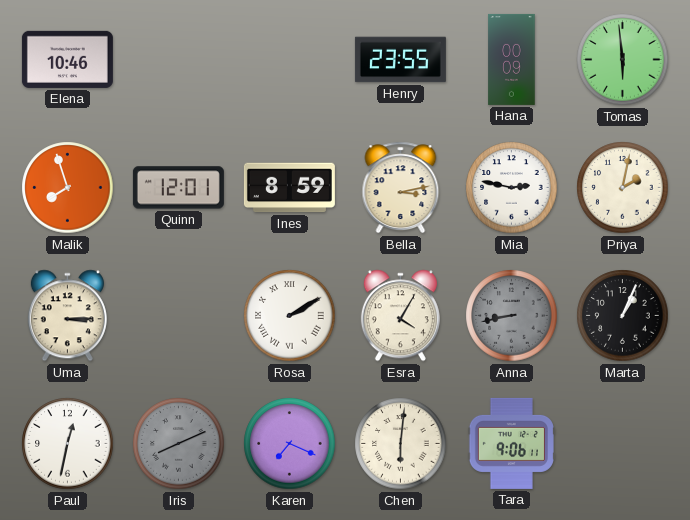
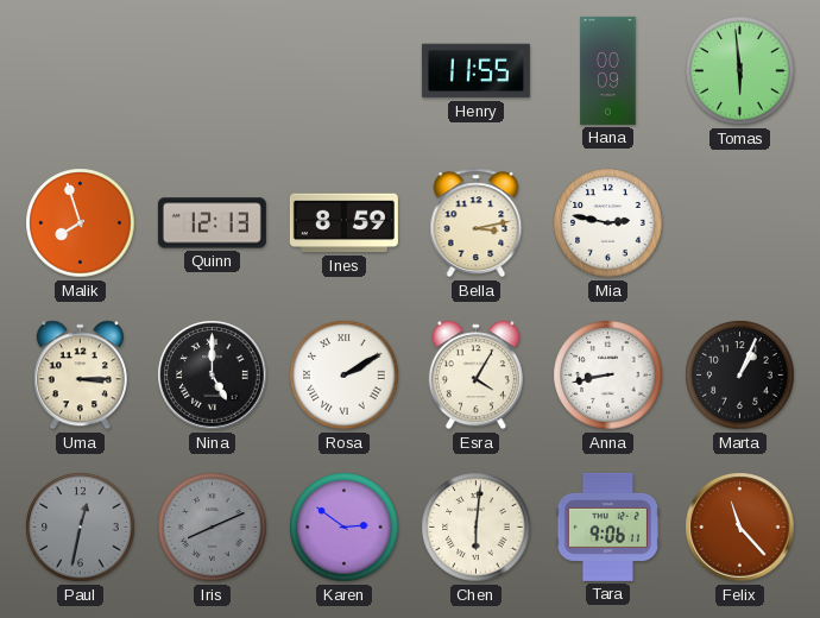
Elena: 10:46 -> none (67, 59)
Henry: 23:55 -> 11:55 (475, 71)
Quinn: 12:01 -> 12:13 (212, 223)
Priya: 2:02 -> none (623, 188)
Nina: none -> 5:00 (213, 376)
Anna dial: grey -> white (608, 376)
Paul dial: white -> grey (81, 528)
Karen: 7:19 -> 2:51 (345, 528)
Felix: none -> 11:23 (740, 528)
